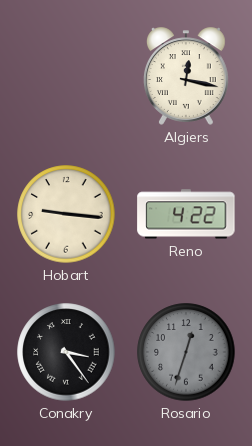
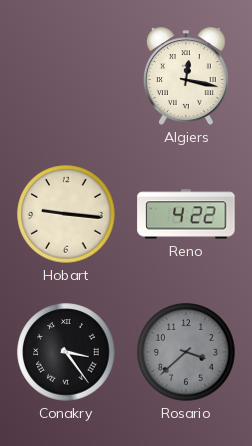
Rosario: 12:33 -> 3:38 (186, 352)
